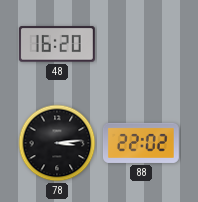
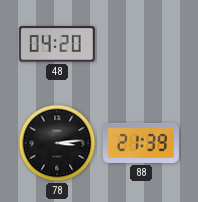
48: 16:20 -> 04:20 (57, 44)
88: 22:02 -> 21:39 (141, 143)
